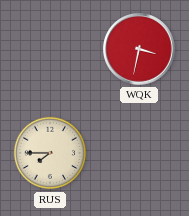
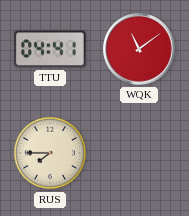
TTU: none -> 04:41 (51, 49)
WQK: 3:32 -> 11:09 (140, 50)
